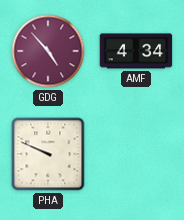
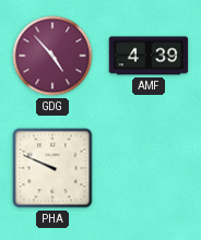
AMF: 4:34 -> 4:39 (149, 56)
